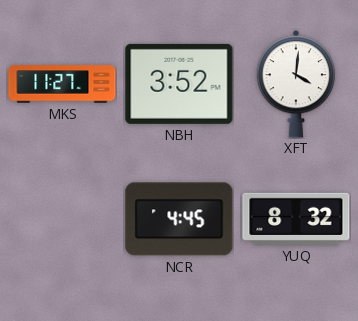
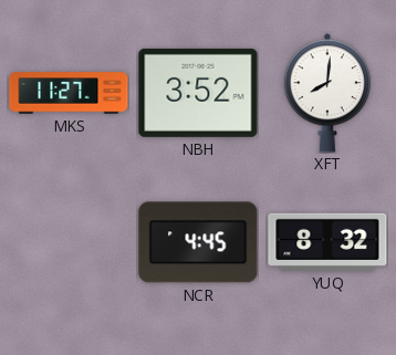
XFT: 4:01 -> 8:01 (327, 93)
